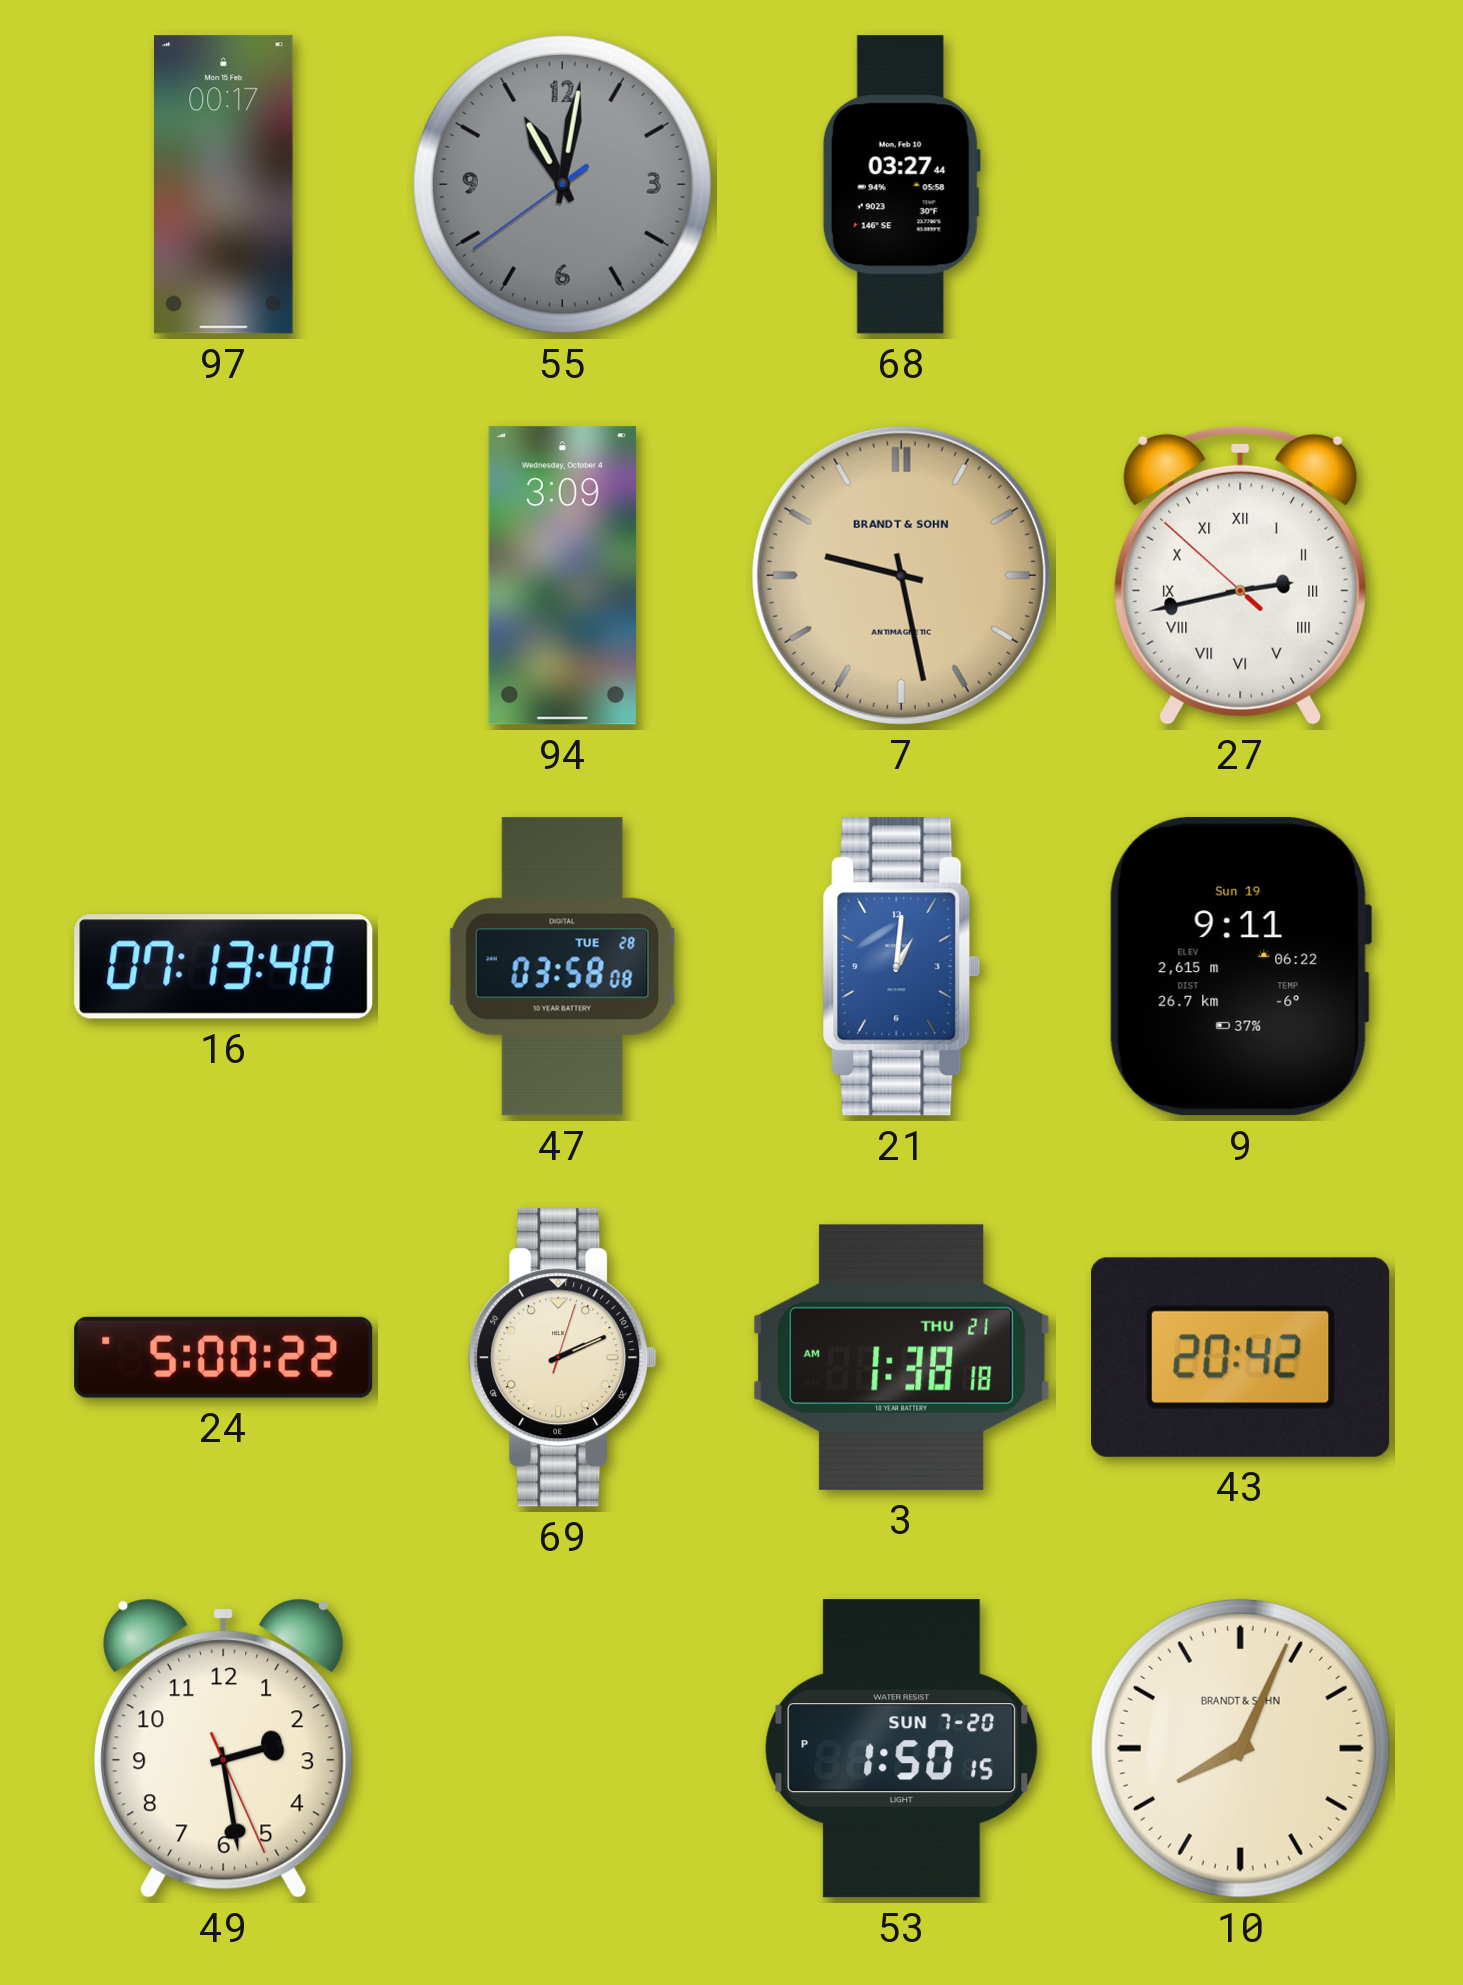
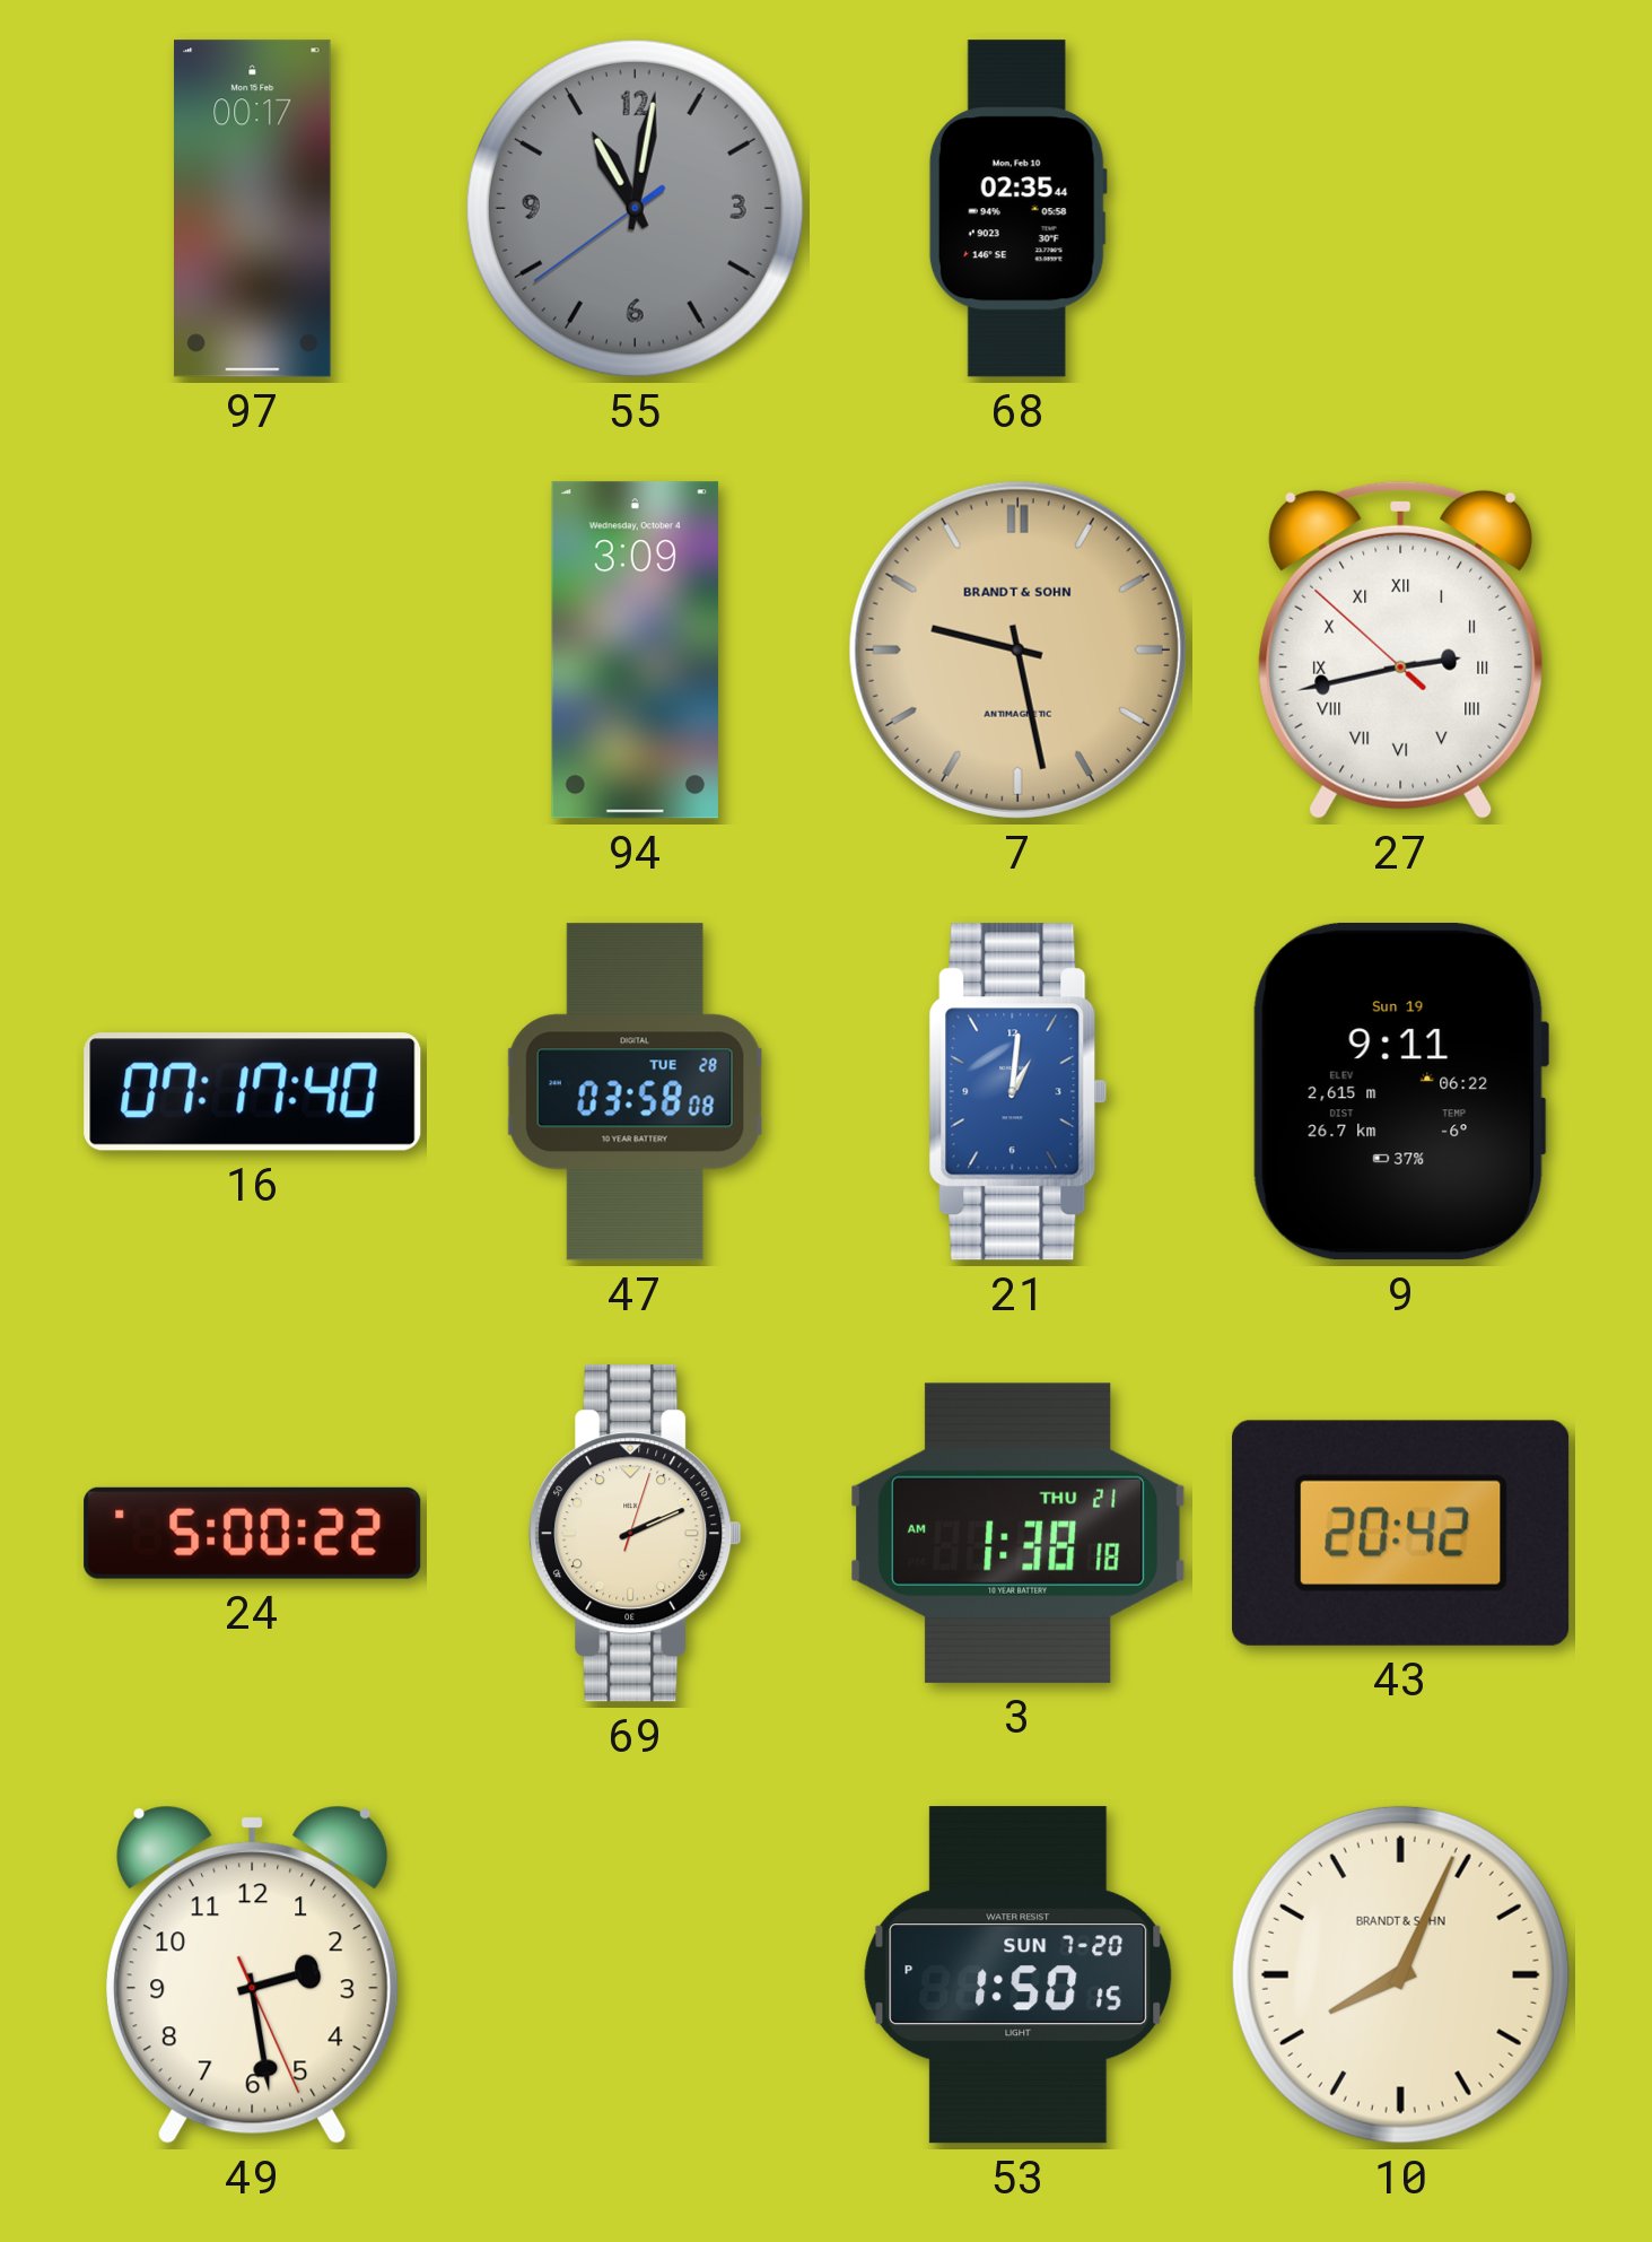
68: 03:27 -> 02:35 (1017, 209)
16: 07:13 -> 07:17 (253, 1092)
